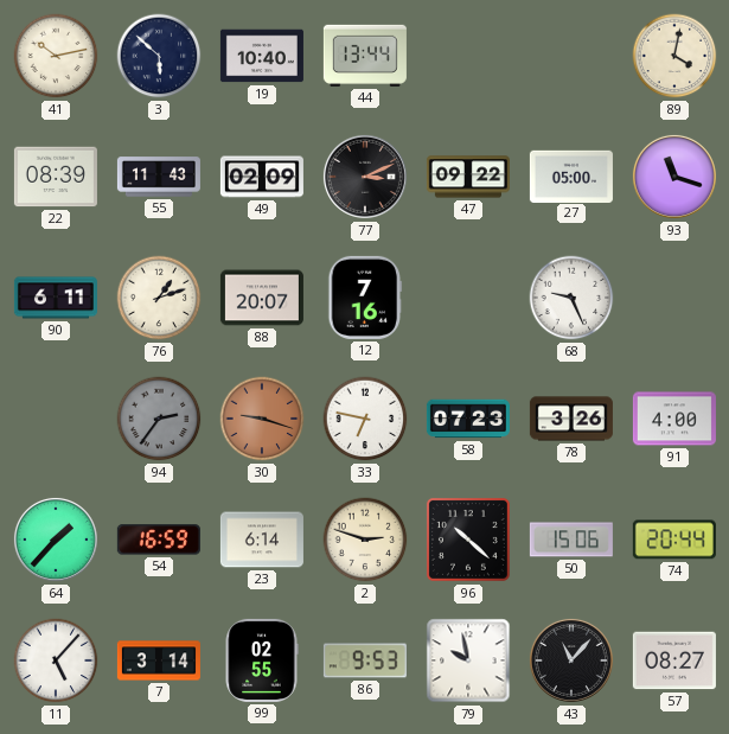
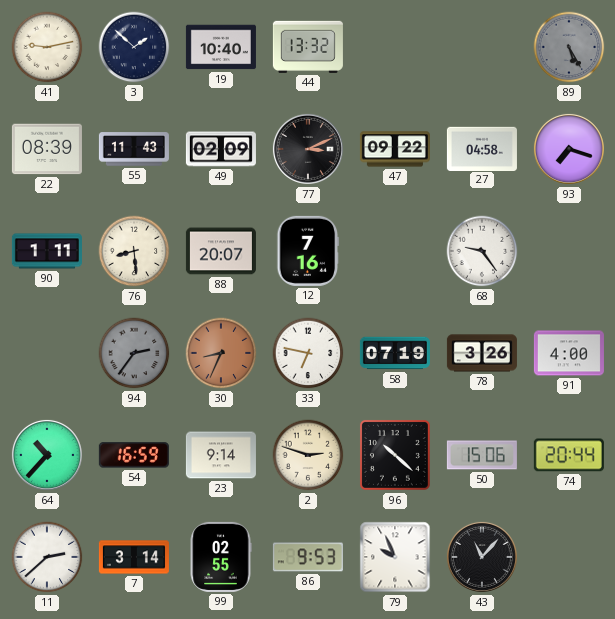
41: 10:13 -> 9:13 (47, 47)
3: 5:52 -> 1:52 (134, 47)
44: 13:44 -> 13:32 (308, 47)
89: 4:02 -> 5:25 (569, 47)
89 dial: cream -> grey (569, 47)
27: 05:00 -> 04:58 (482, 148)
93: 11:18 -> 7:18 (569, 149)
90: 6:11 -> 1:11 (47, 251)
76: 1:12 -> 8:29 (134, 251)
68: 9:26 -> 9:24 (482, 251)
30: 9:18 -> 8:34 (221, 353)
58: 07:23 -> 07:19 (395, 353)
64: 1:37 -> 10:37 (47, 455)
23: 6:14 -> 9:14 (221, 455)
11: 5:07 -> 2:38 (47, 557)
79: 9:58 -> 9:56 (395, 557)
57: 08:27 -> none (674, 660)
